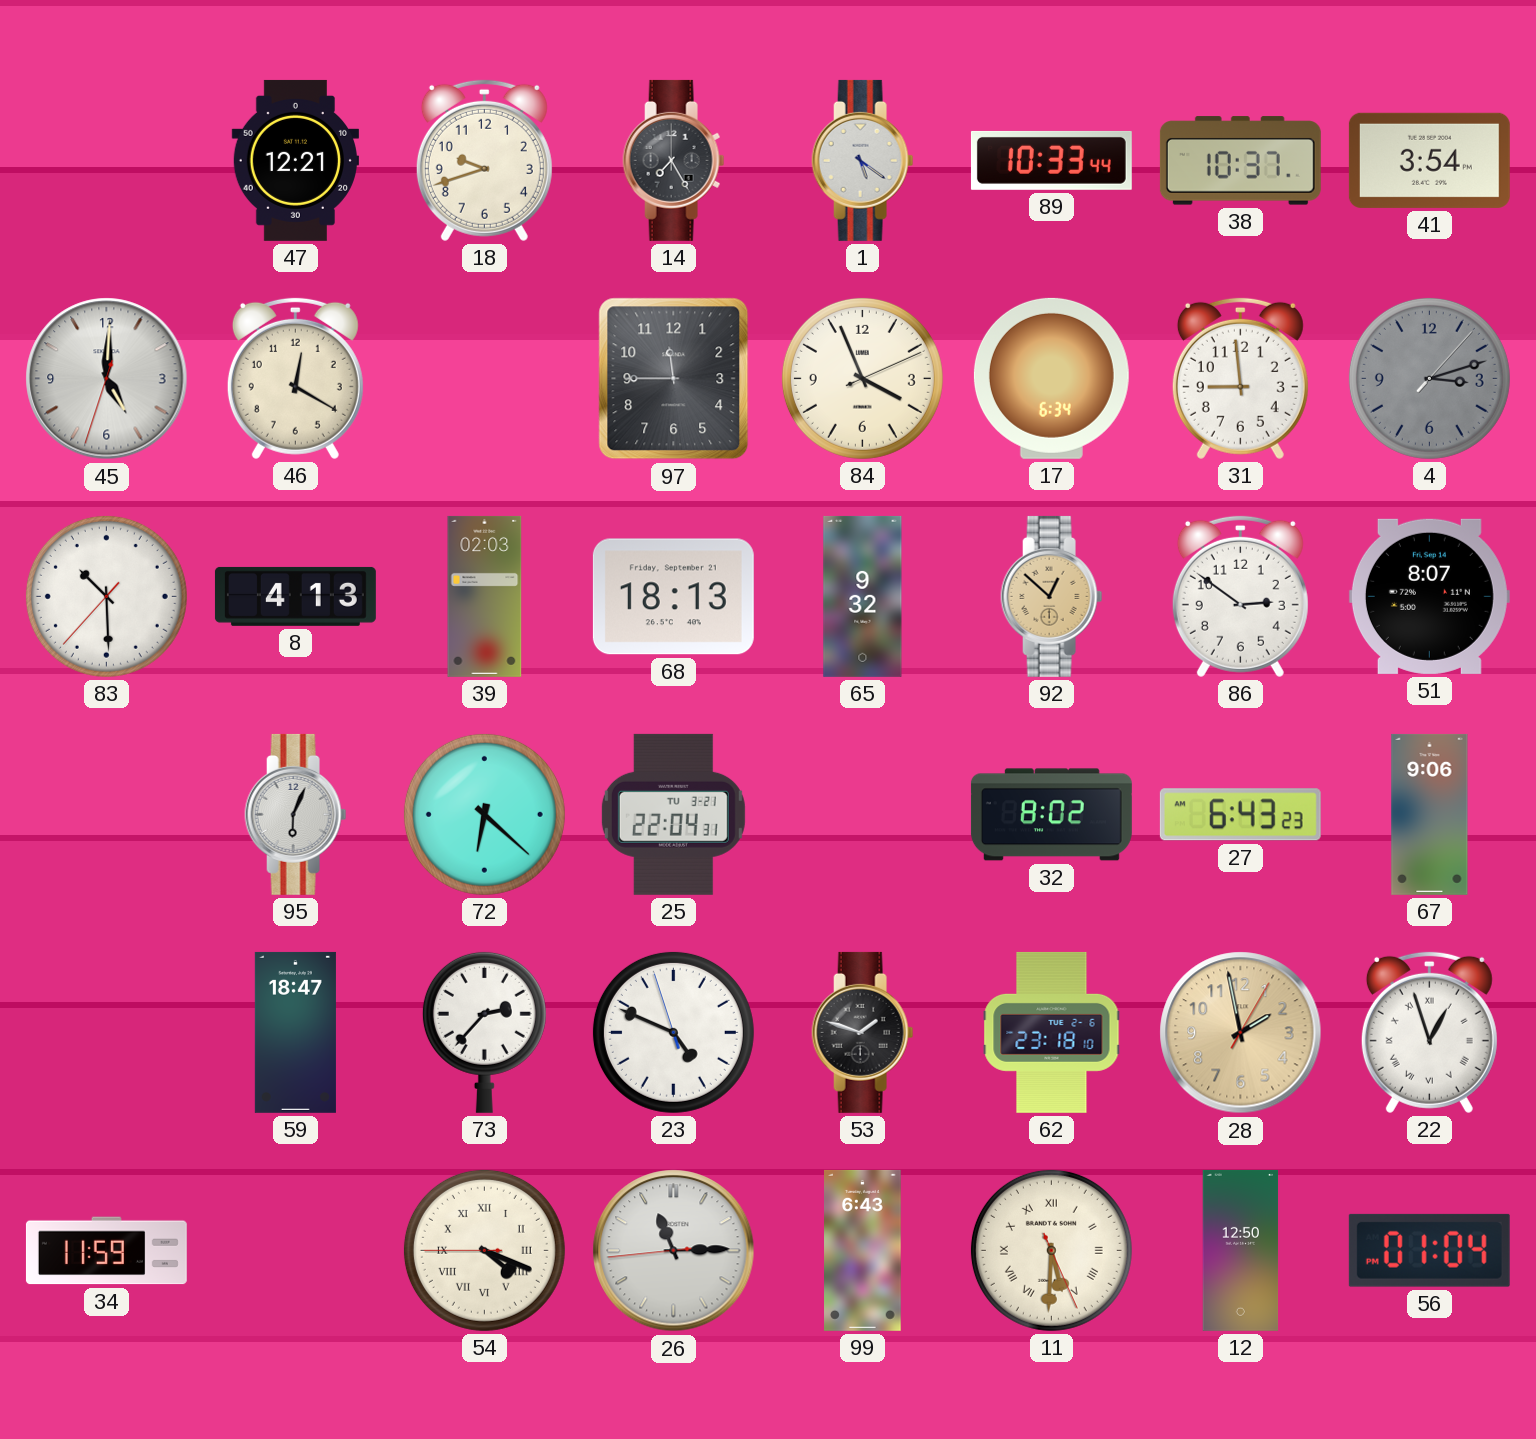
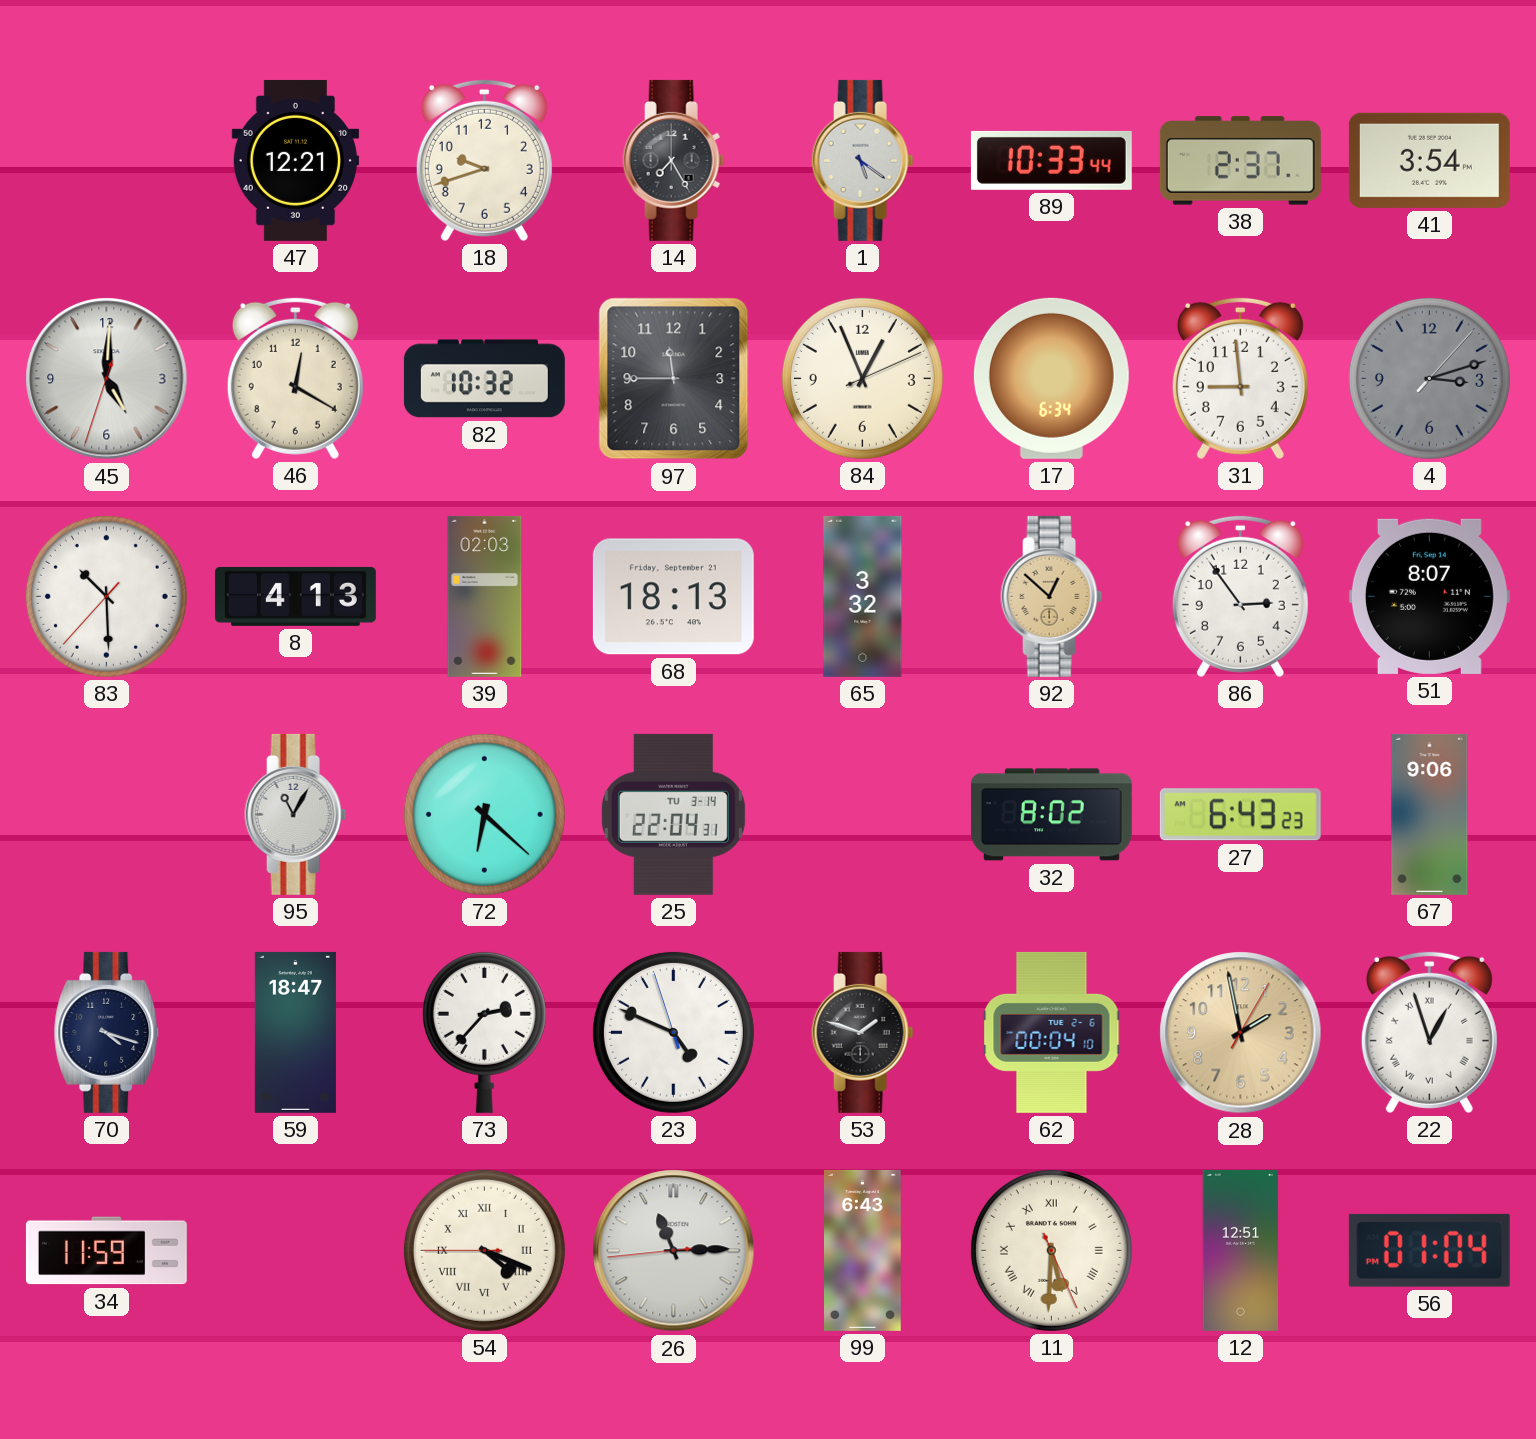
38: 10:37 -> 2:37 (1240, 161)
82: none -> 10:32 (484, 379)
84: 3:56 -> 12:56 (862, 378)
65: 9:32 -> 3:32 (863, 596)
86: 2:51 -> 2:54 (1240, 596)
95: 6:04 -> 11:05 (296, 814)
25 date: TU 3-21 -> TU 3-14 (673, 814)
70: none -> 4:18 (107, 1032)
62: 23:18 -> 00:04 (1052, 1032)
12: 12:50 -> 12:51 (1241, 1250)
